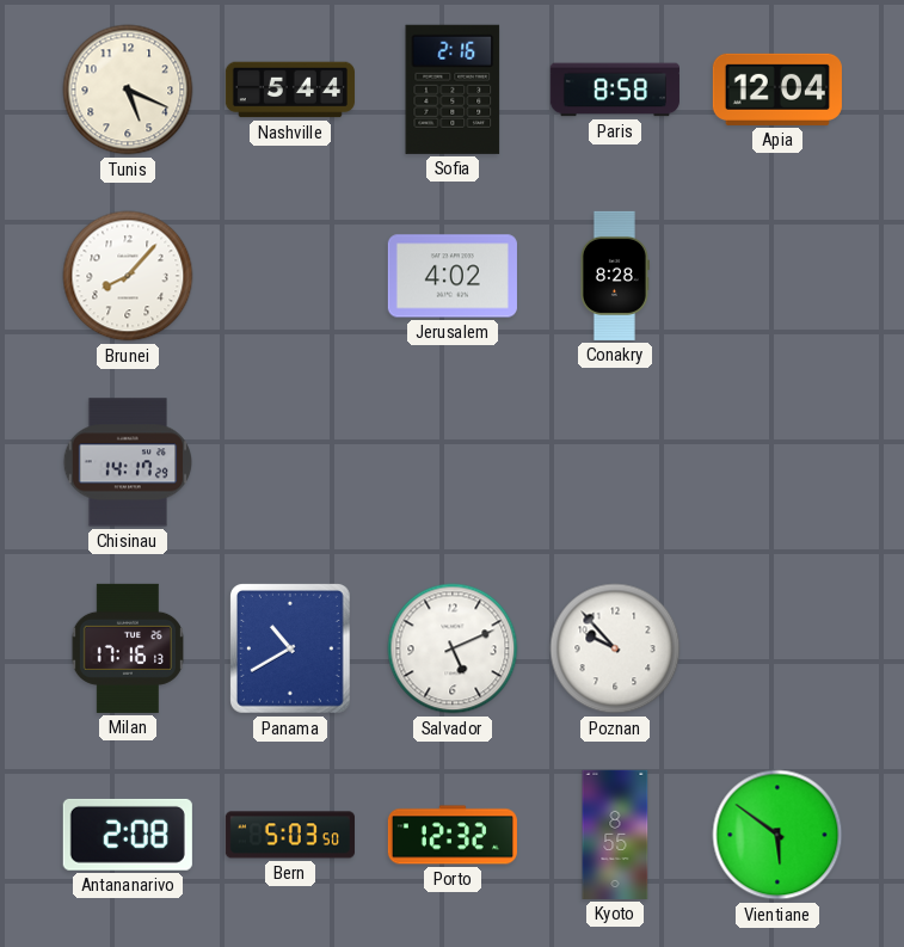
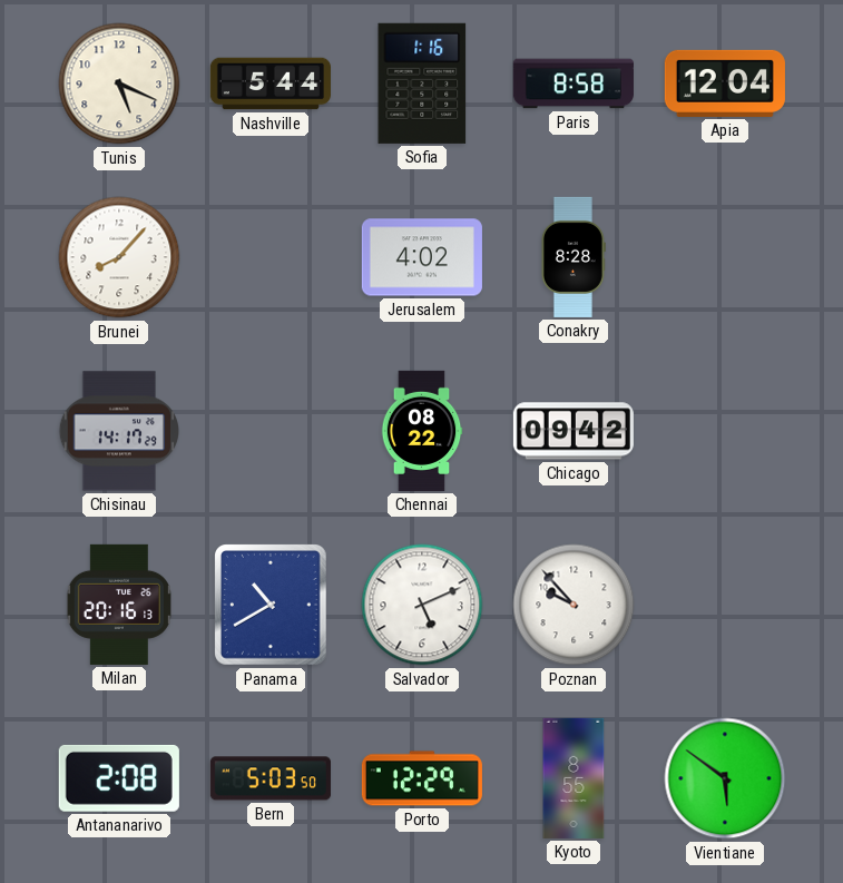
Sofia: 2:16 -> 1:16 (422, 84)
Chennai: none -> 08:22 (422, 431)
Chicago: none -> 09:42 (574, 431)
Milan: 17:16 -> 20:16 (118, 605)
Porto: 12:32 -> 12:29 (422, 778)
